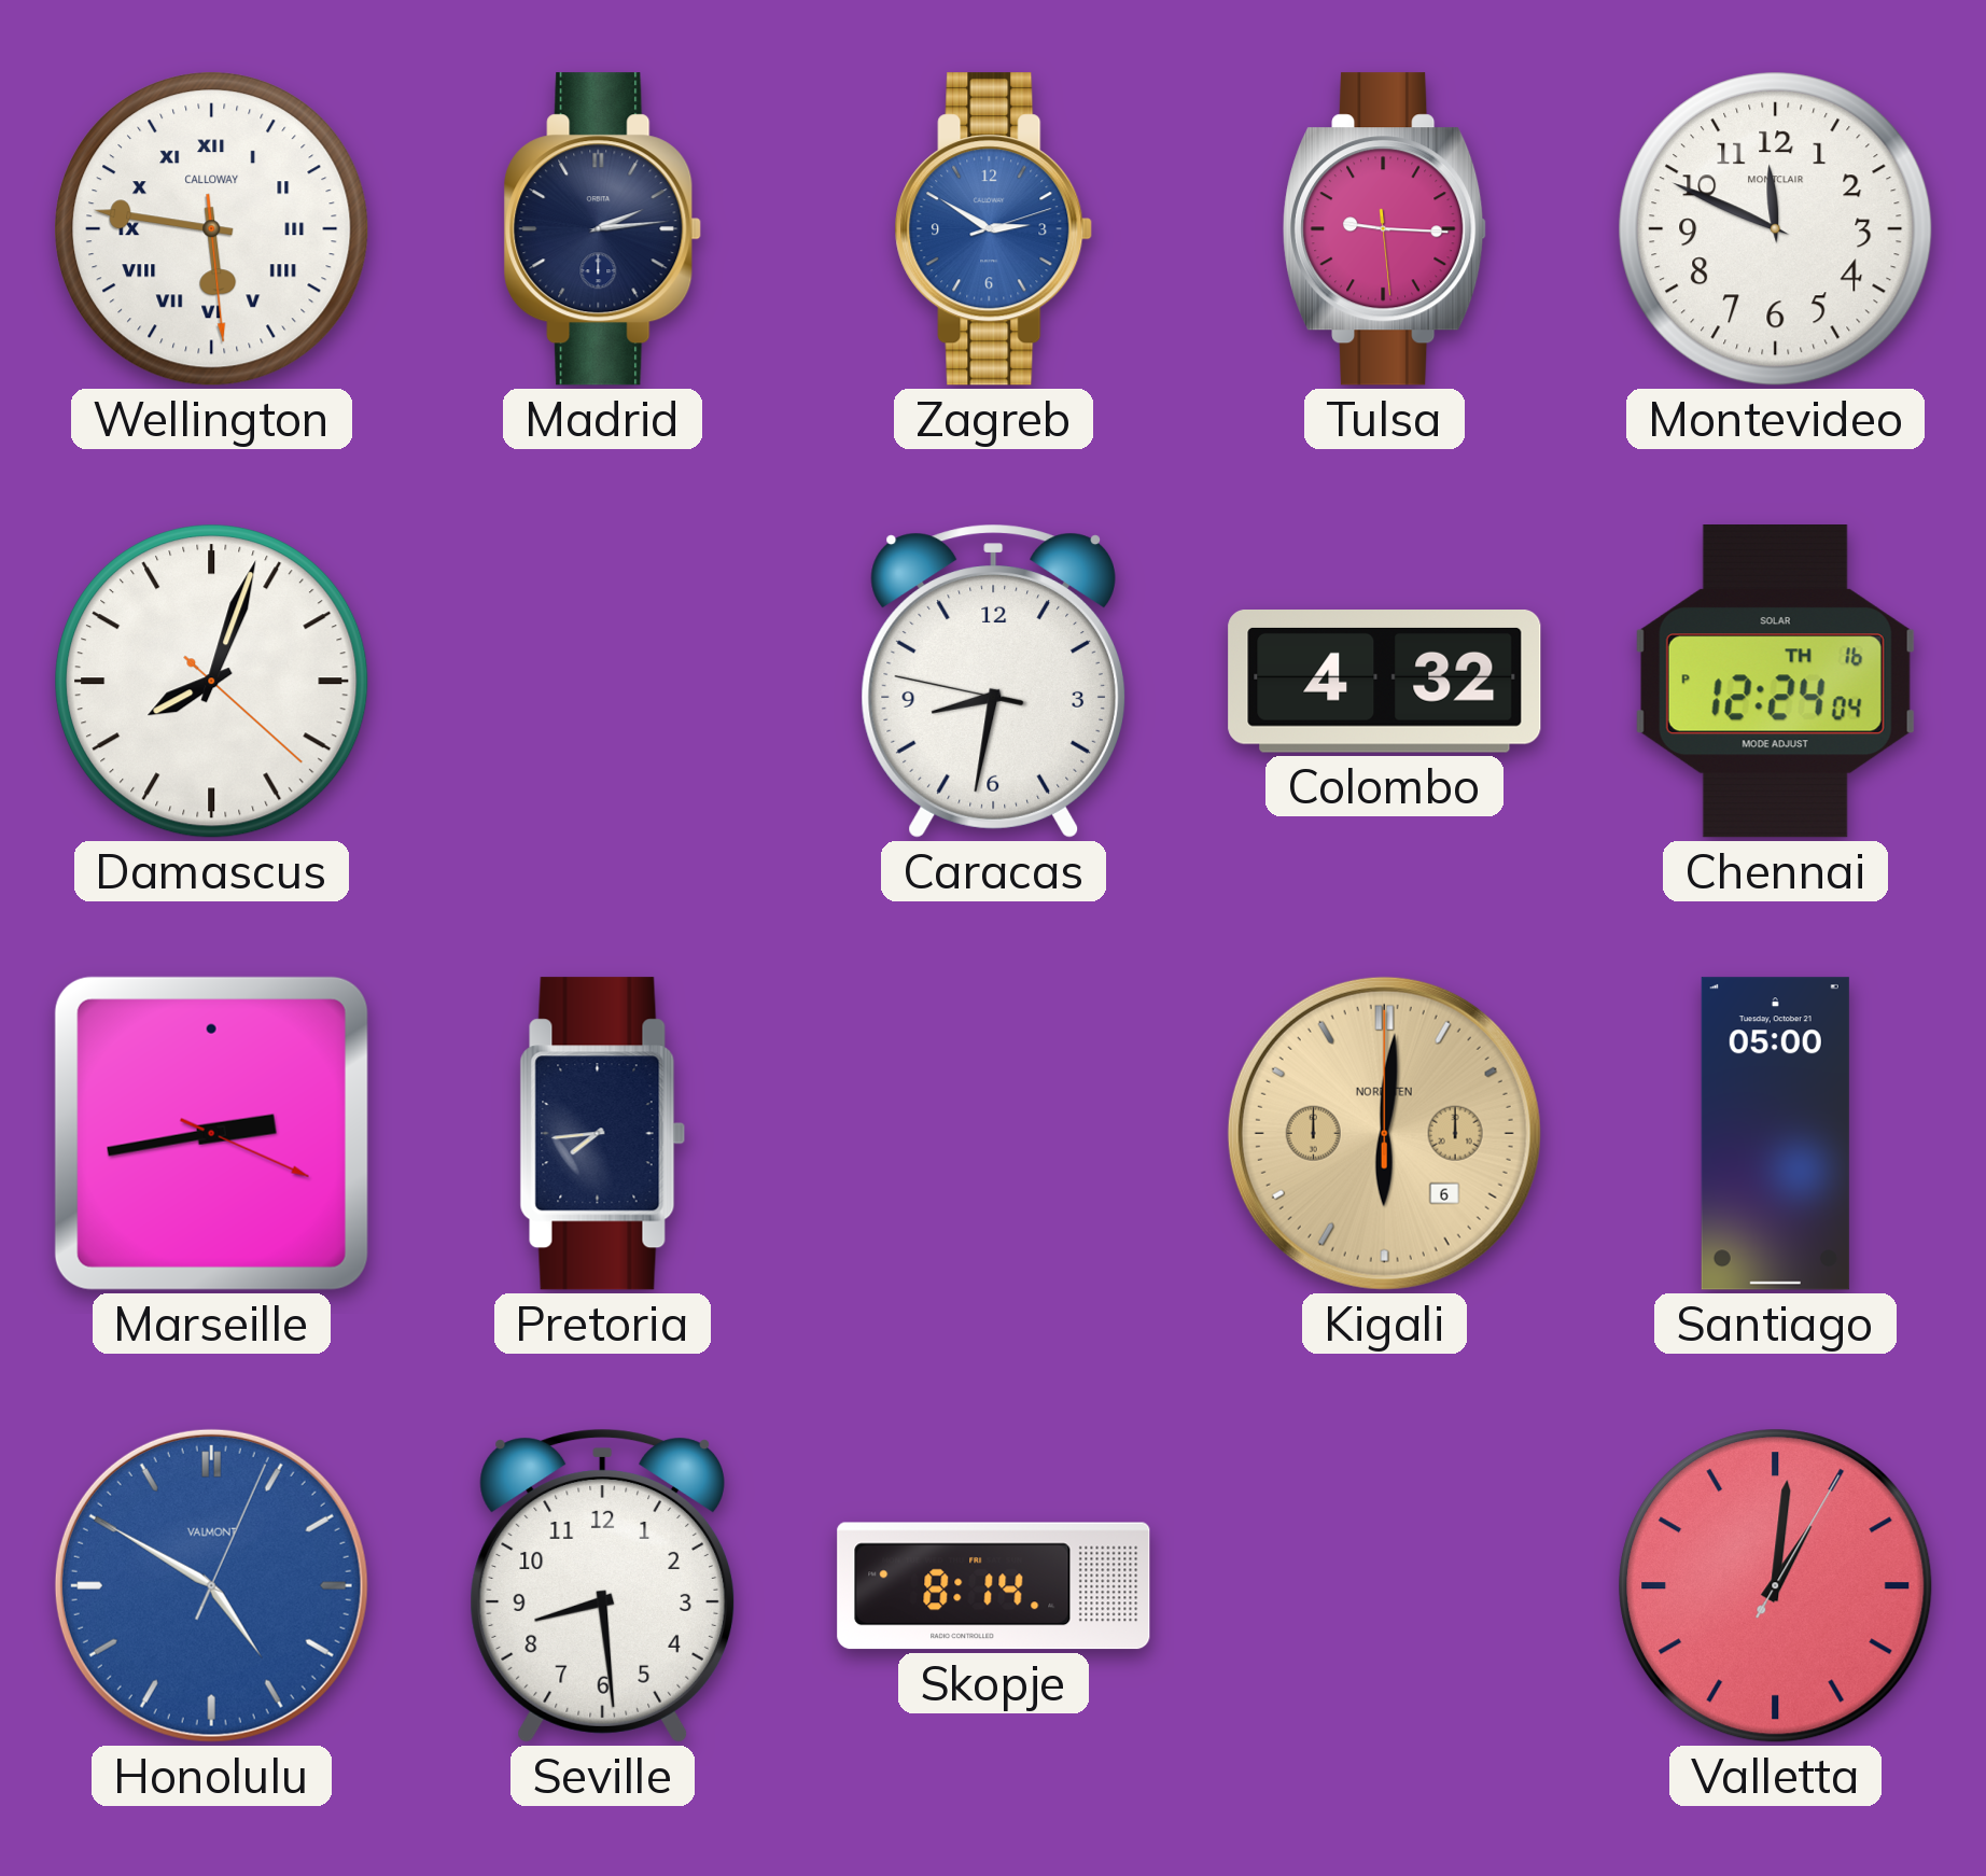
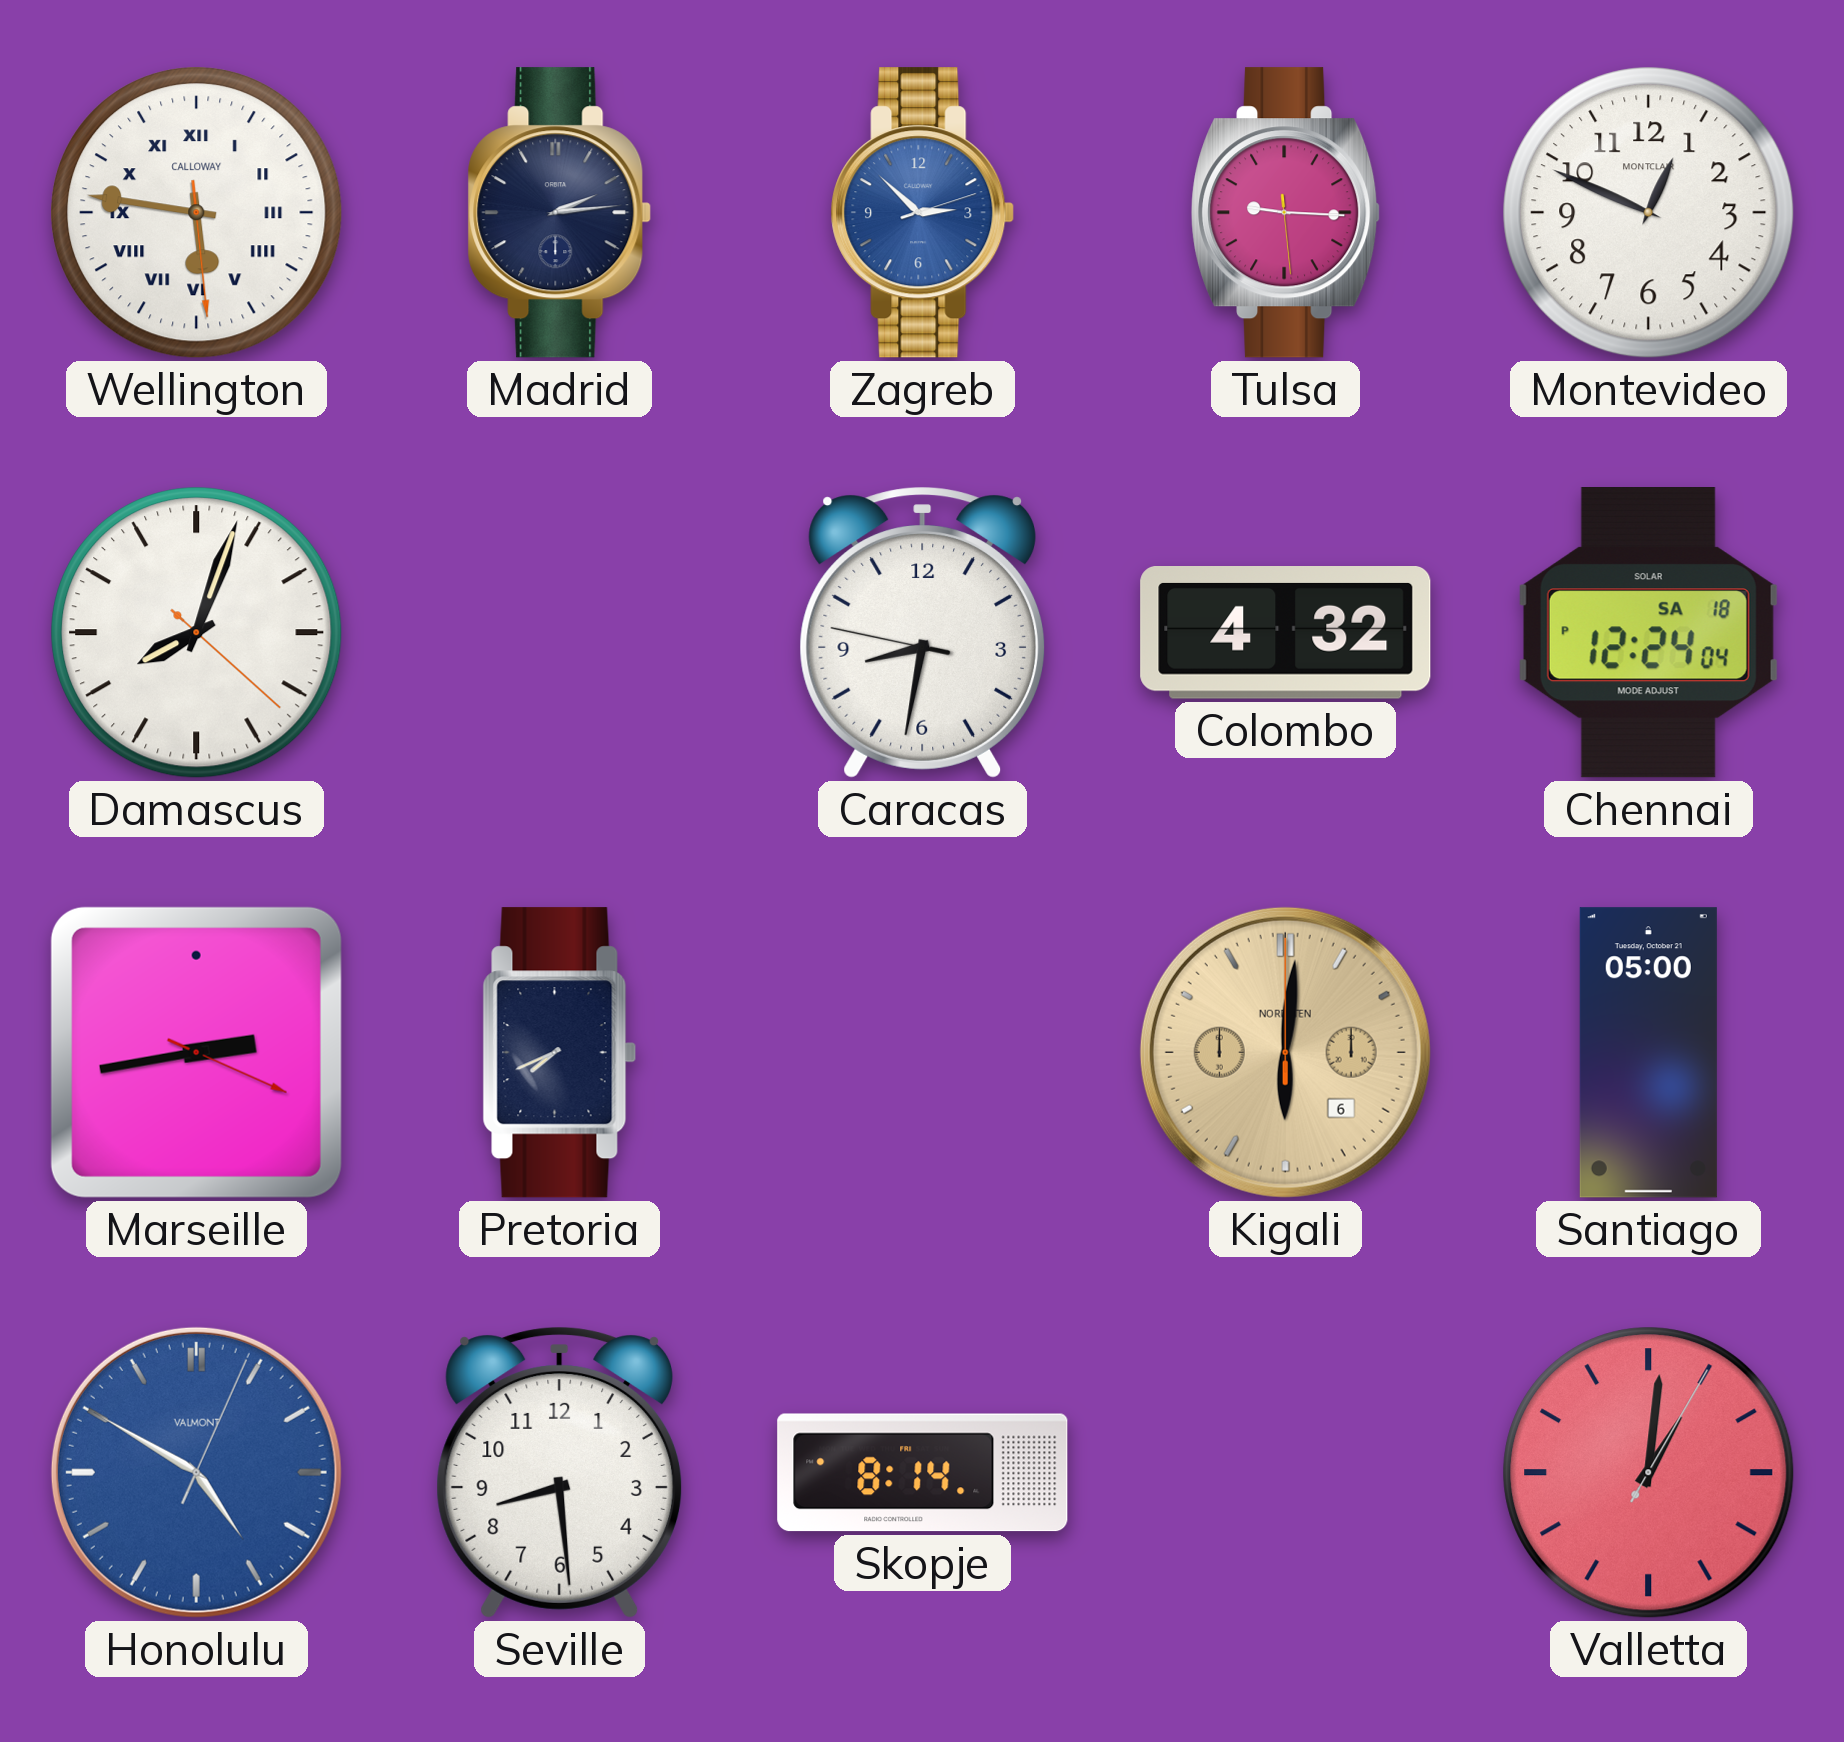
Zagreb: 2:50 -> 2:52 (923, 213)
Montevideo: 11:49 -> 12:49 (1649, 213)
Chennai date: TH 16 -> SA 18 (1648, 633)
Pretoria: 7:44 -> 7:41 (559, 1053)
